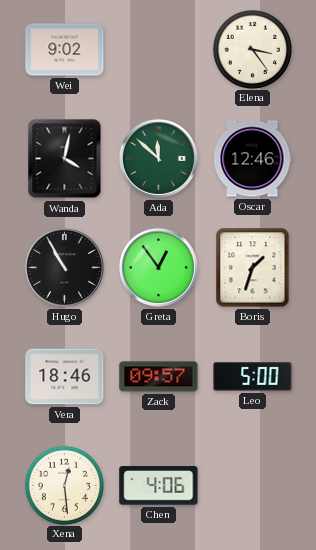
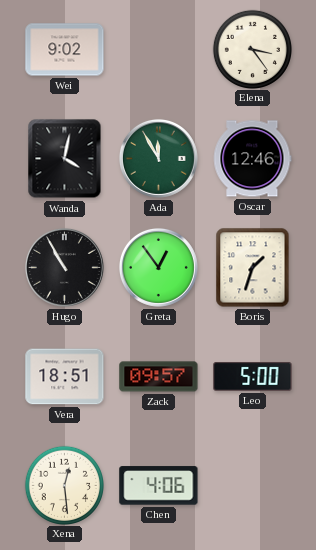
Ada: 11:52 -> 11:55 (158, 158)
Vera: 18:46 -> 18:51 (65, 377)
